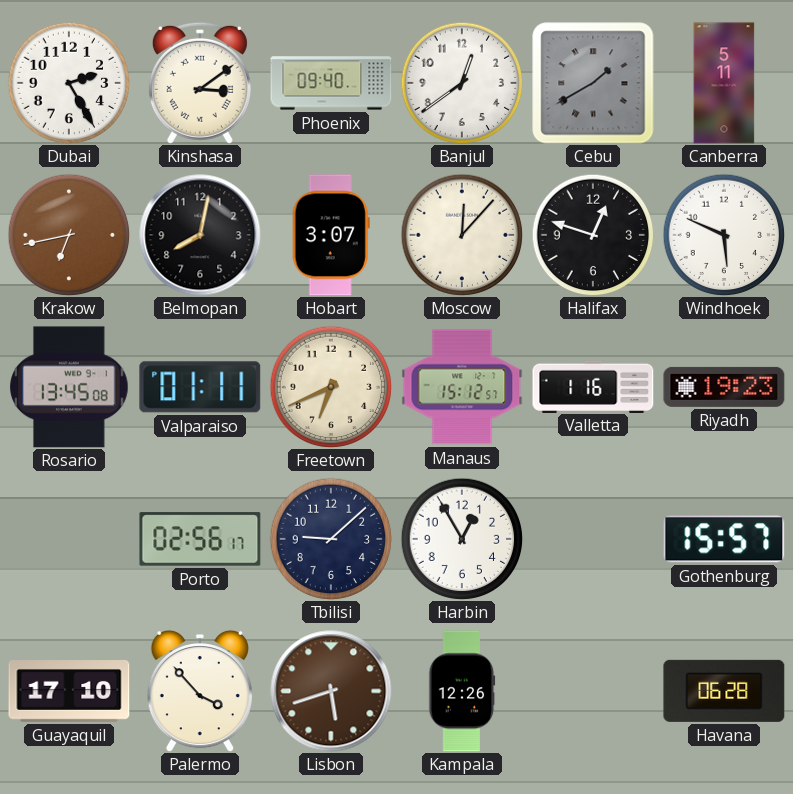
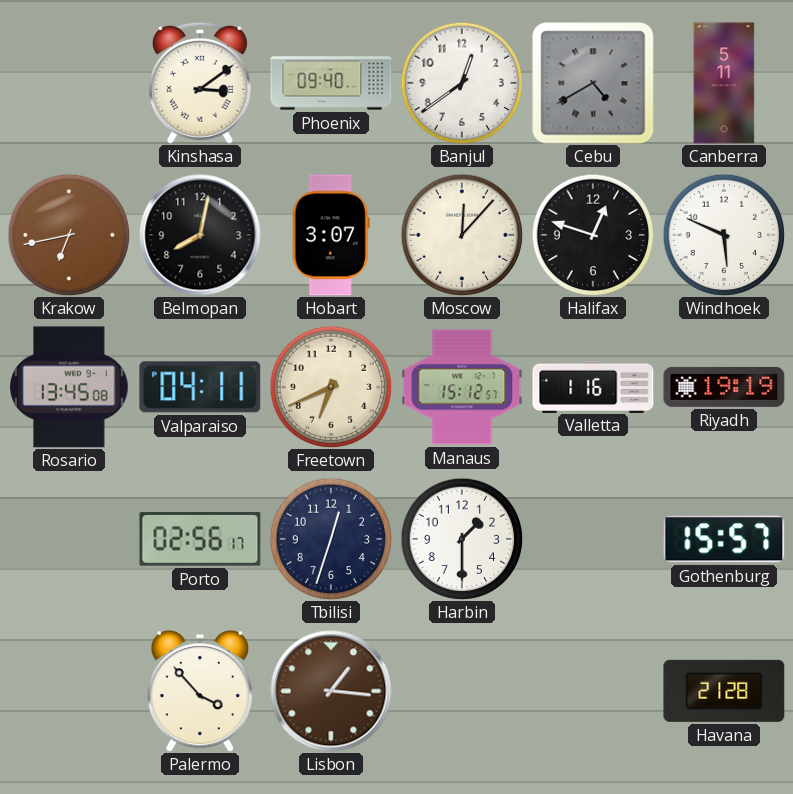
Dubai: 2:25 -> none (69, 83)
Cebu: 1:40 -> 4:40 (593, 83)
Valparaiso: 01:11 -> 04:11 (200, 387)
Riyadh: 19:23 -> 19:19 (724, 387)
Tbilisi: 9:08 -> 12:33 (331, 539)
Harbin: 12:55 -> 1:30 (462, 539)
Guayaquil: 17:10 -> none (69, 692)
Lisbon: 5:42 -> 1:16 (331, 691)
Kampala: 12:26 -> none (462, 691)
Havana: 06:28 -> 21:28 (724, 691)
